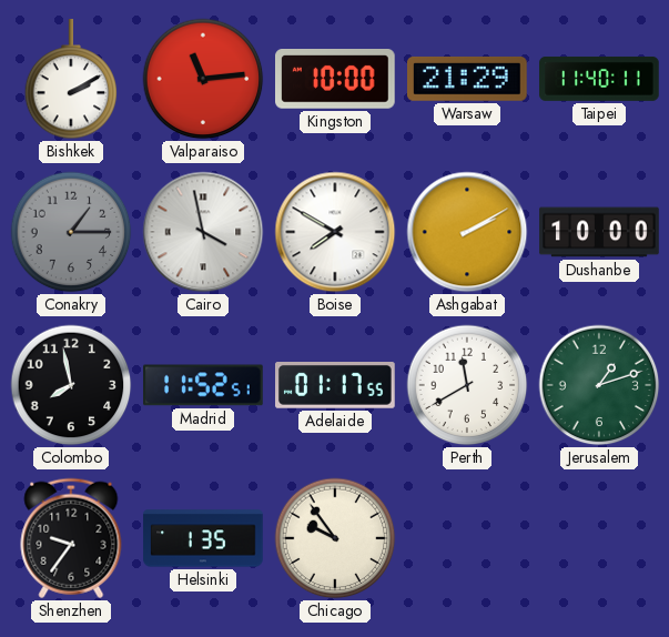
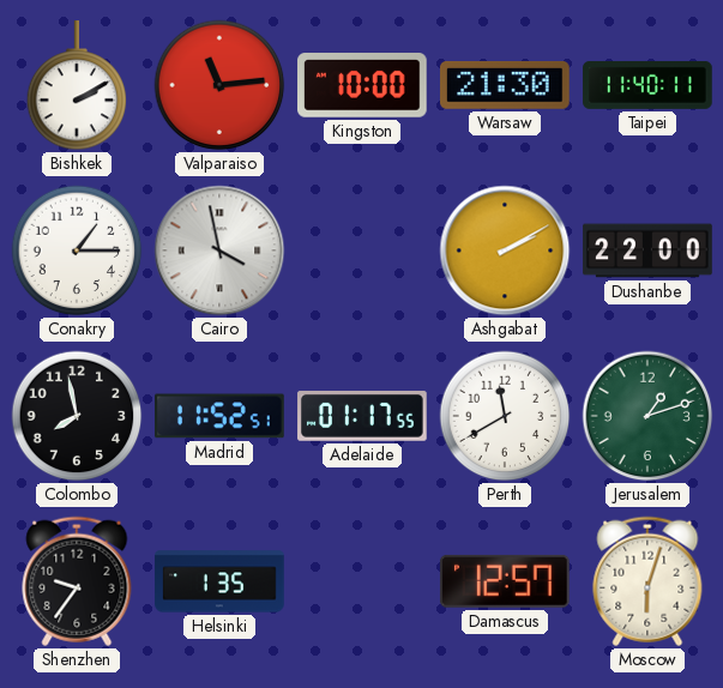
Warsaw: 21:29 -> 21:30 (506, 85)
Conakry dial: grey -> white (77, 251)
Boise: 7:50 -> none (335, 232)
Dushanbe: 10:00 -> 22:00 (647, 251)
Chicago: 9:54 -> none (335, 538)
Damascus: none -> 12:57 (505, 581)
Moscow: none -> 6:03 (647, 581)
